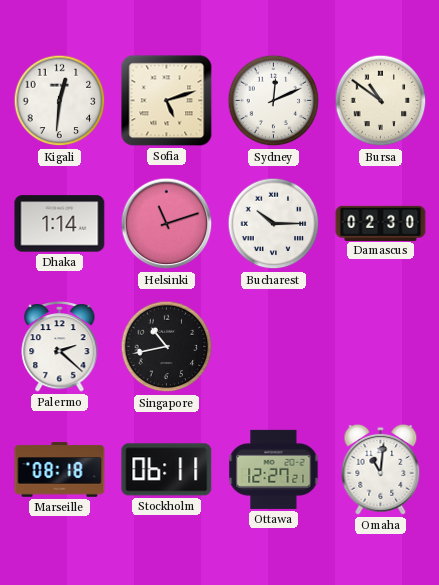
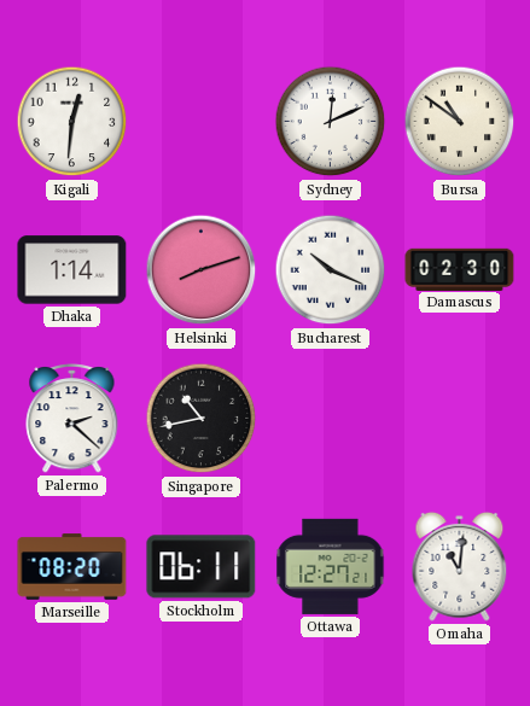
Sofia: 5:12 -> none (167, 101)
Helsinki: 11:12 -> 8:12 (202, 270)
Bucharest: 10:15 -> 10:19 (331, 270)
Marseille: 08:18 -> 08:20 (72, 567)
